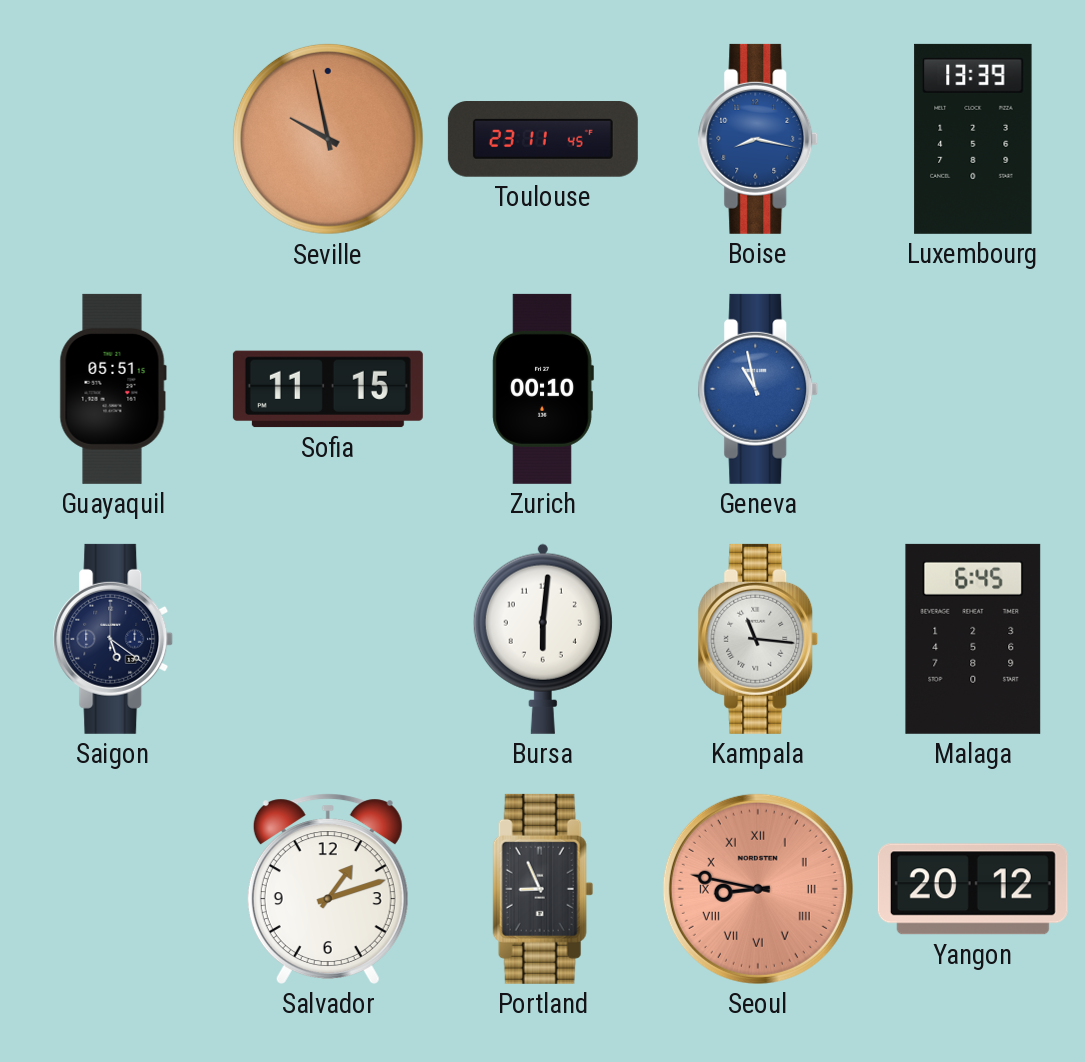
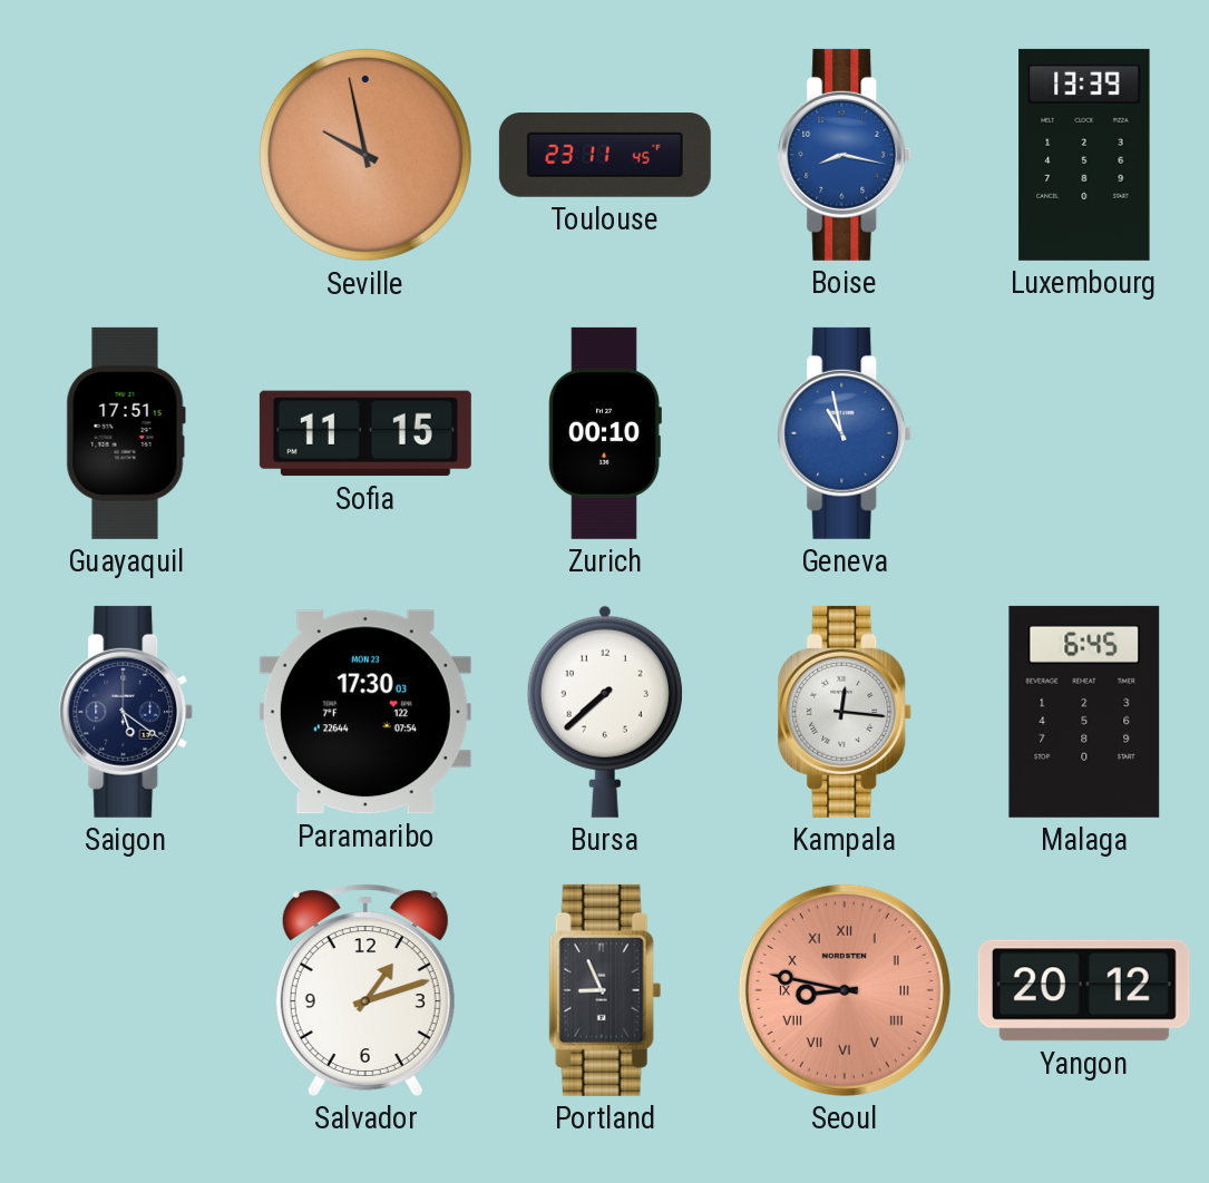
Guayaquil: 05:51 -> 17:51 (126, 433)
Paramaribo: none -> 17:30 (365, 712)
Bursa: 6:01 -> 7:38 (605, 712)
Kampala: 11:16 -> 12:16 (845, 712)
